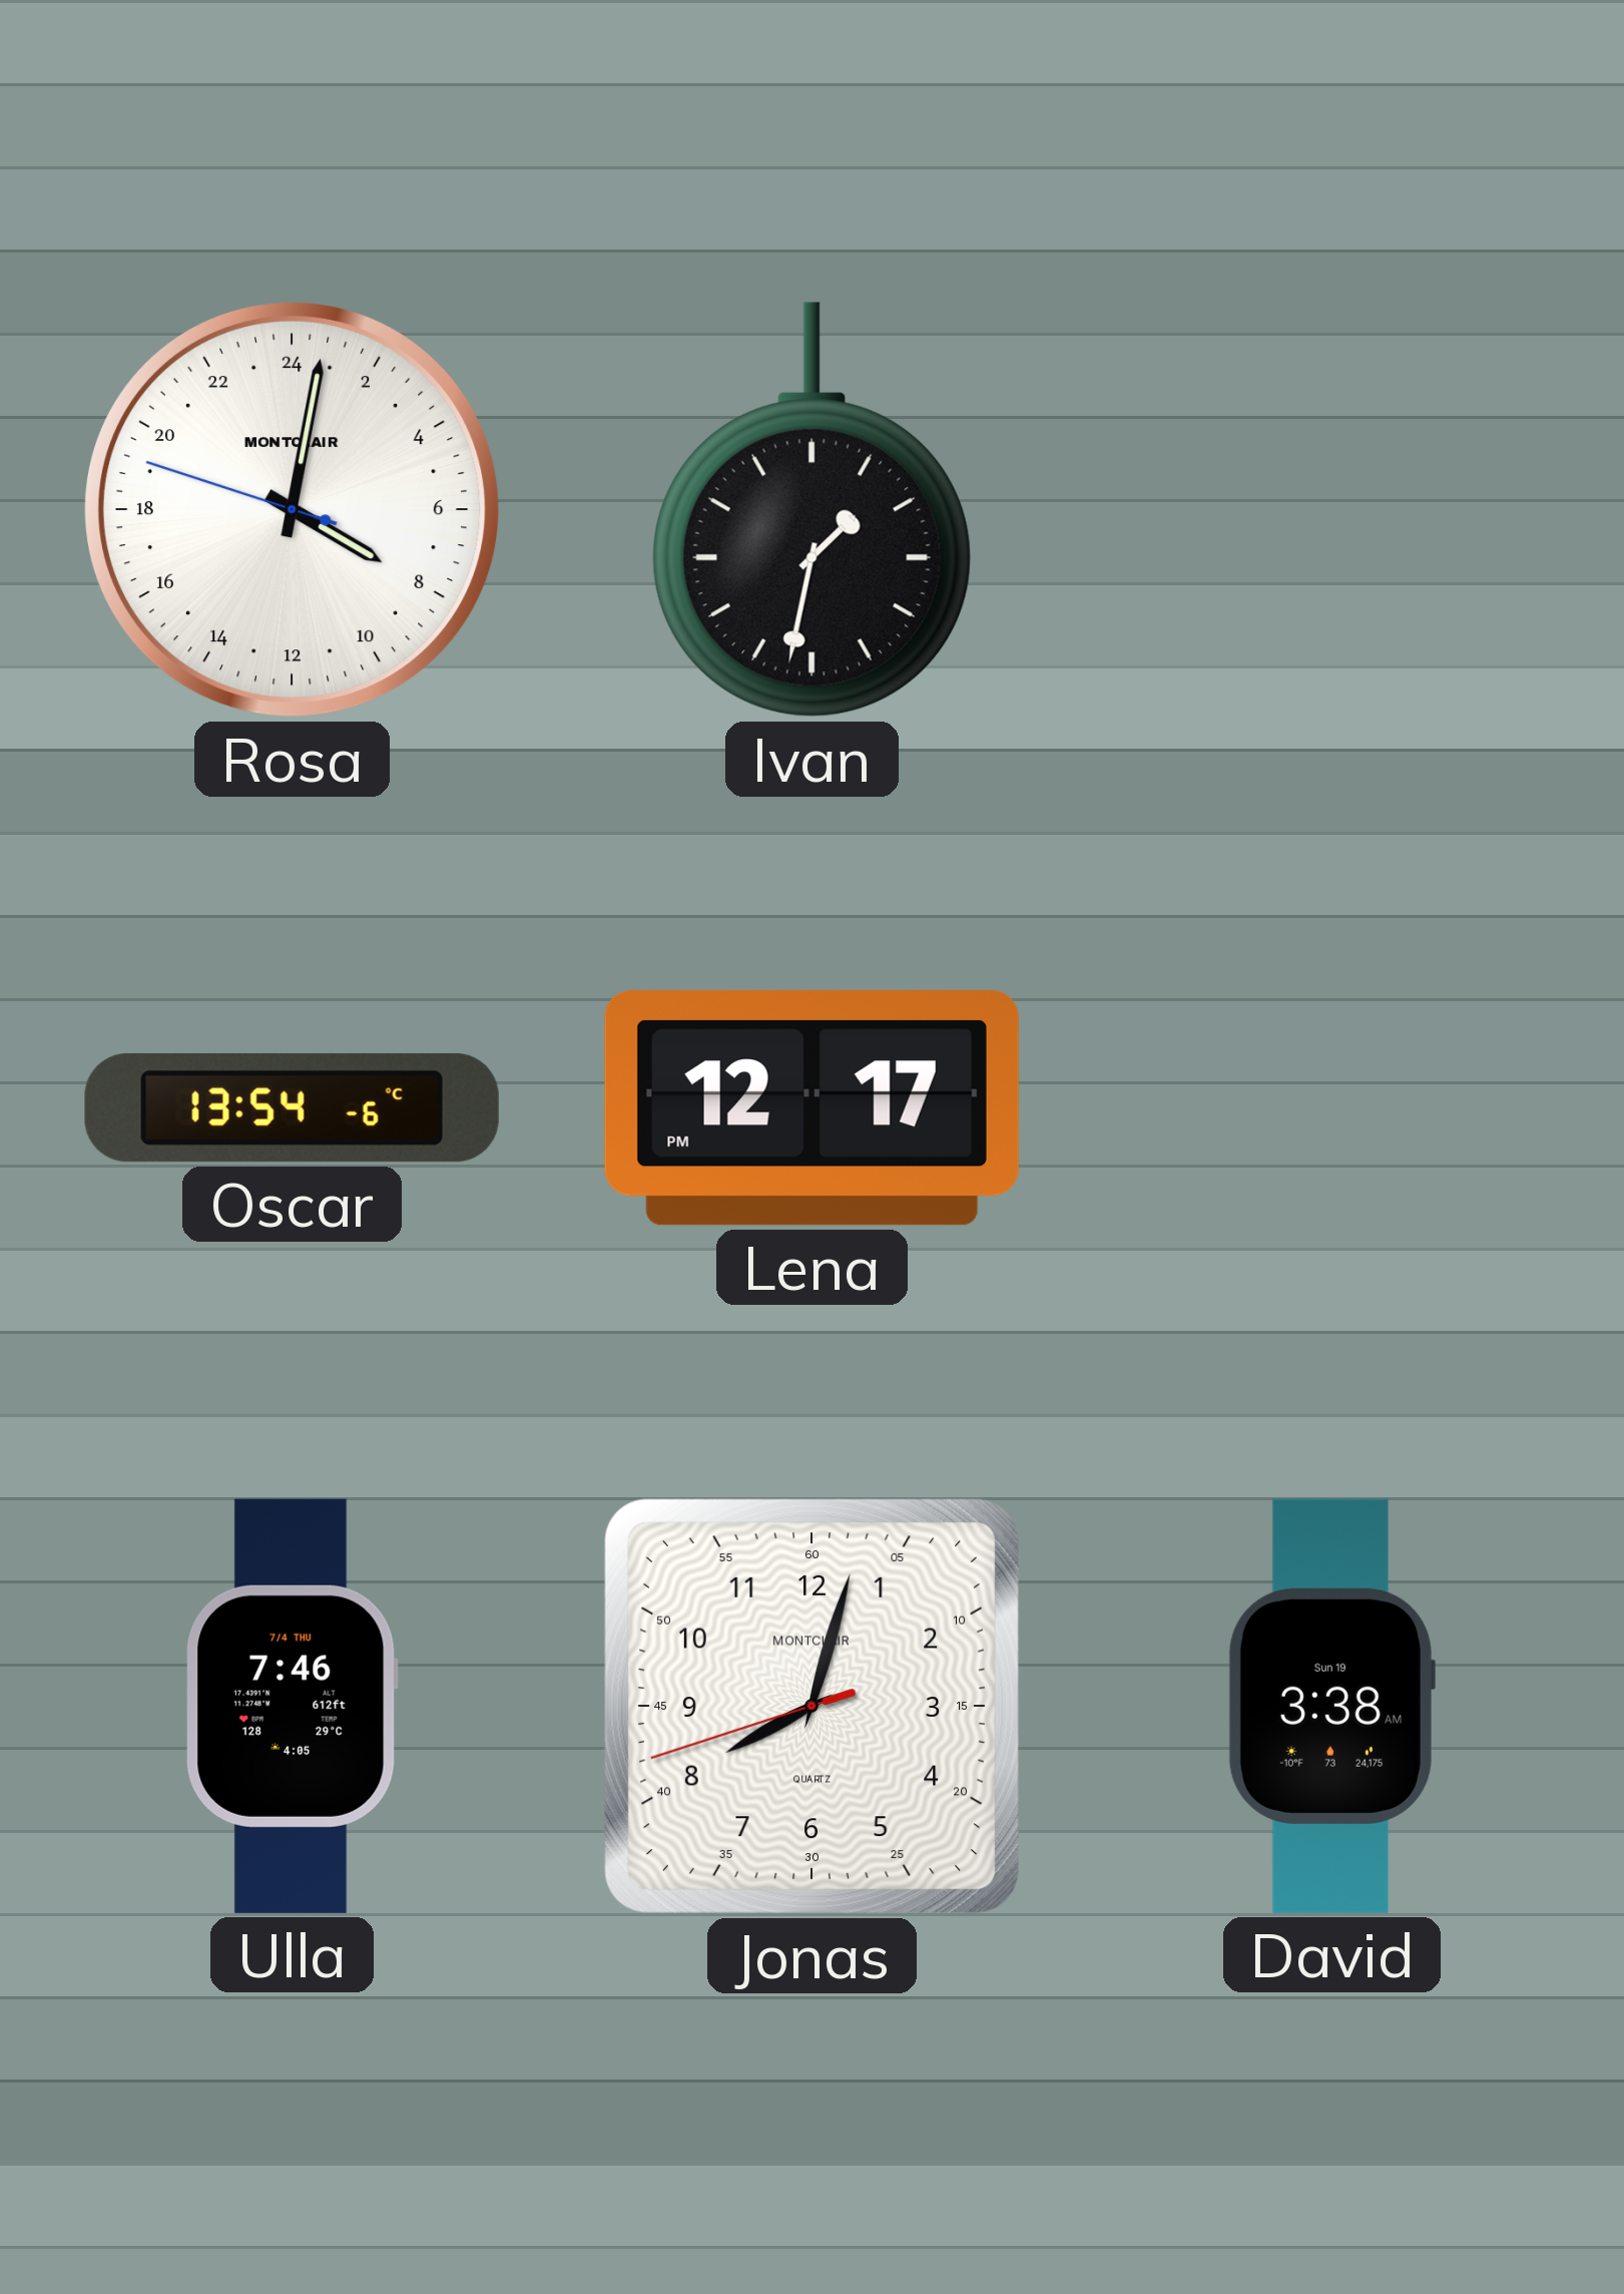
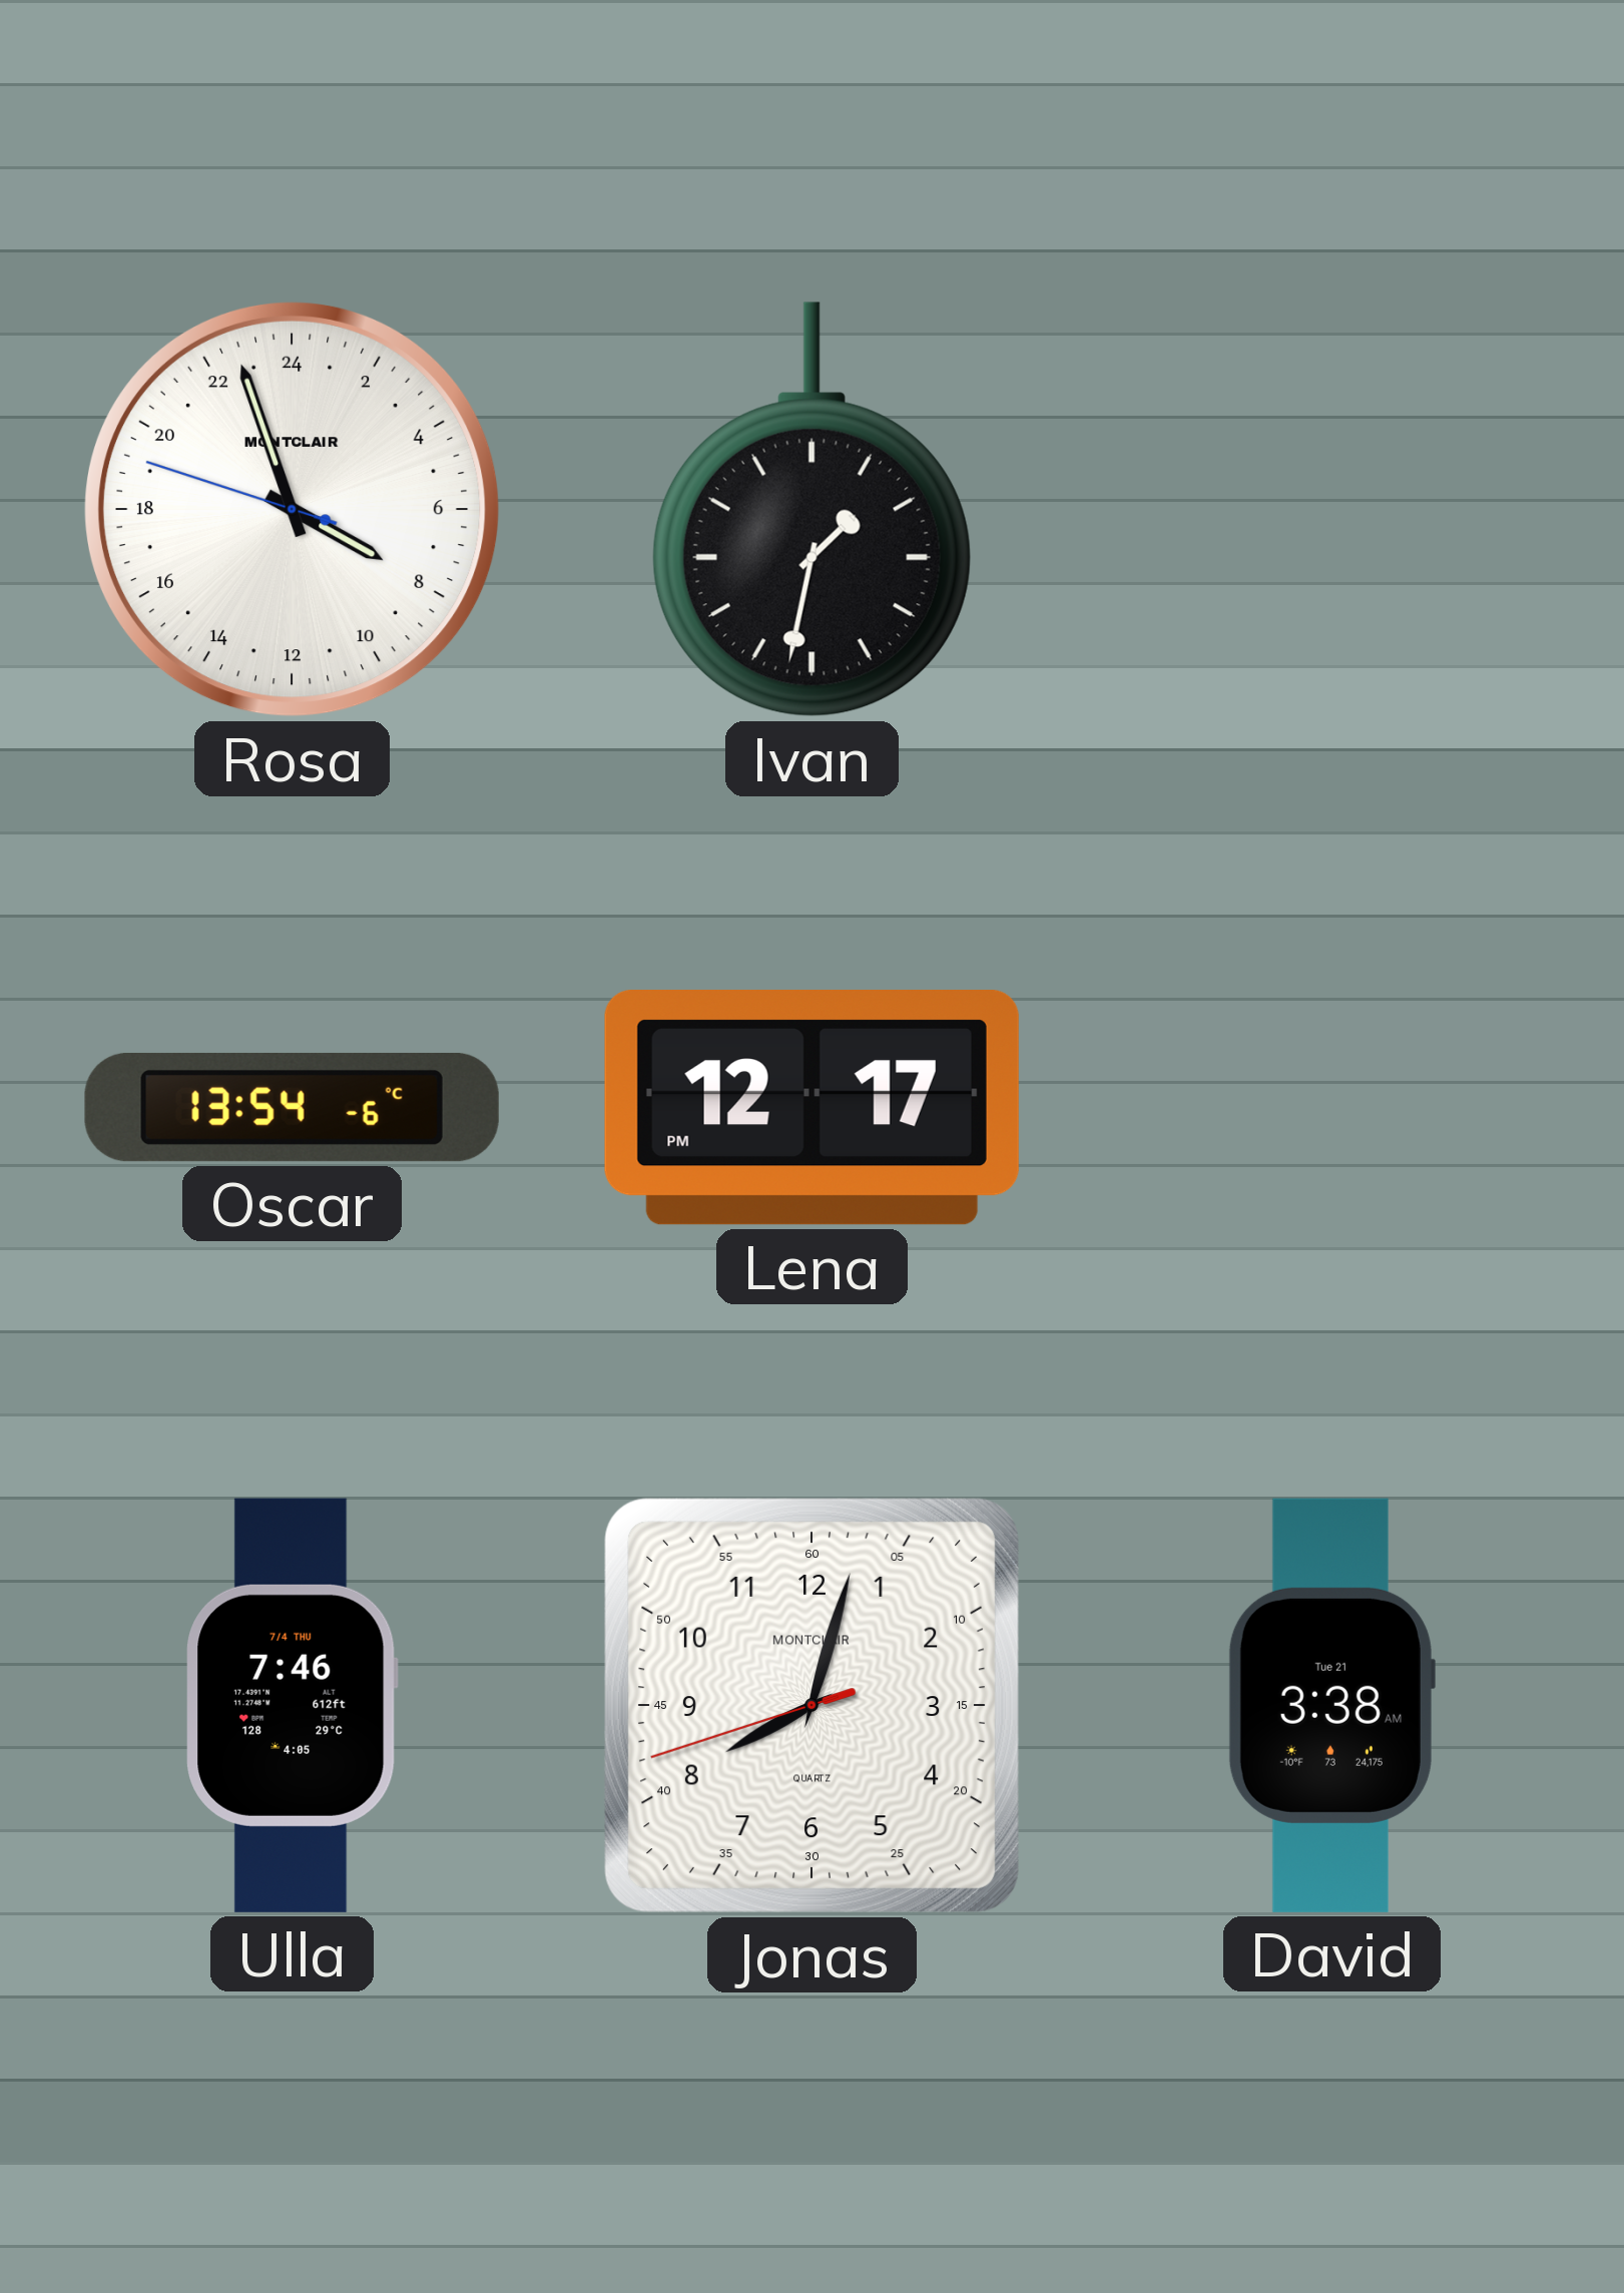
Rosa: 8:01 -> 7:56 (292, 509)
David date: Sun 19 -> Tue 21 (1331, 1705)
